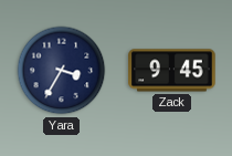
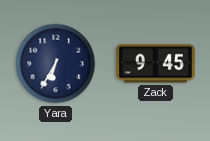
Yara: 3:35 -> 6:35 (56, 64)
